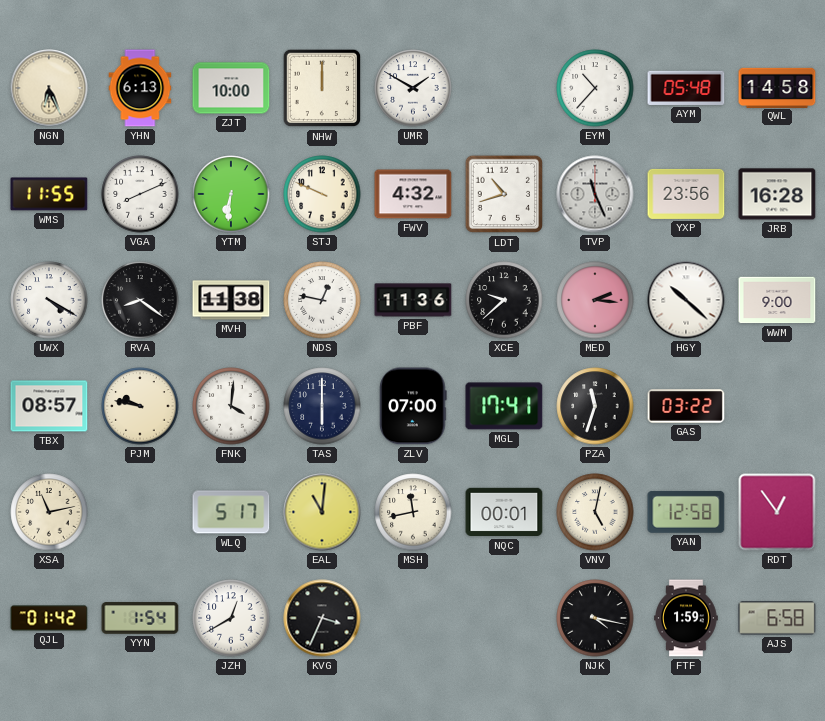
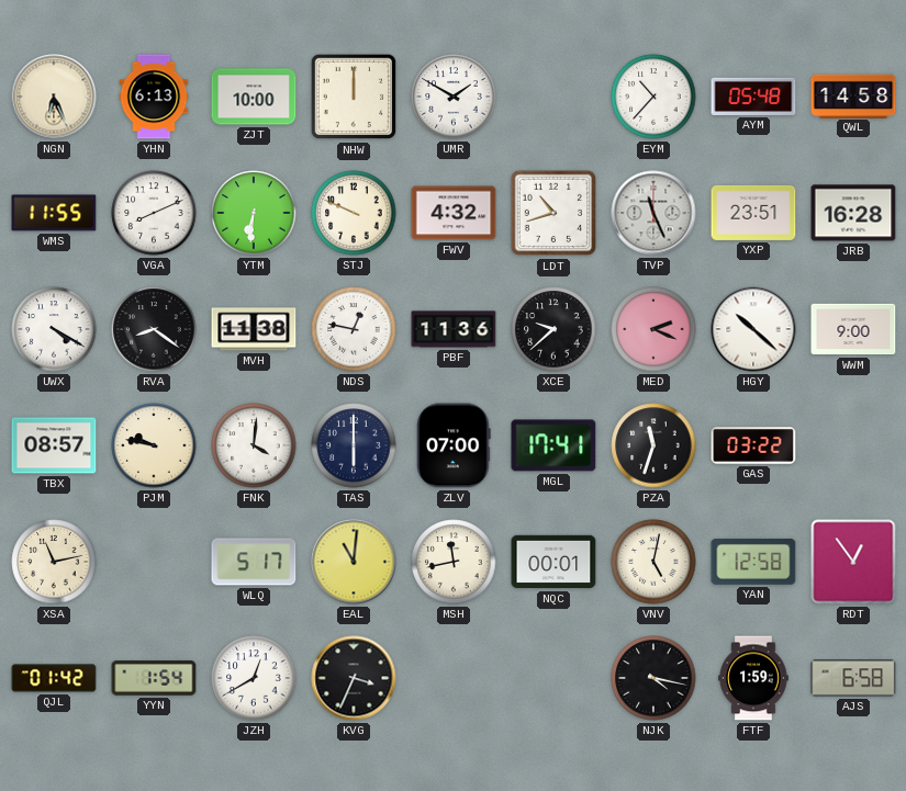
YXP: 23:56 -> 23:51 (753, 213)
MED: 2:16 -> 2:19 (653, 329)
